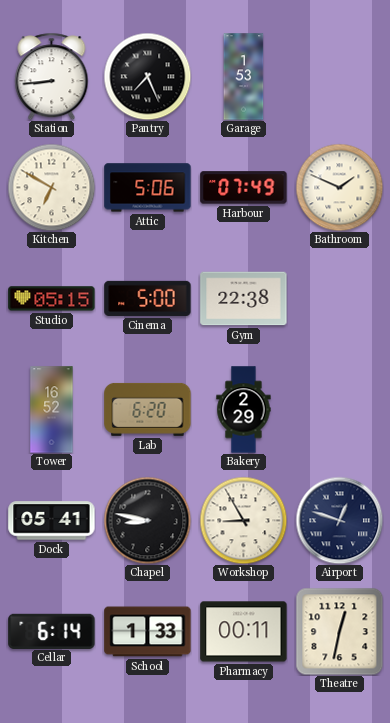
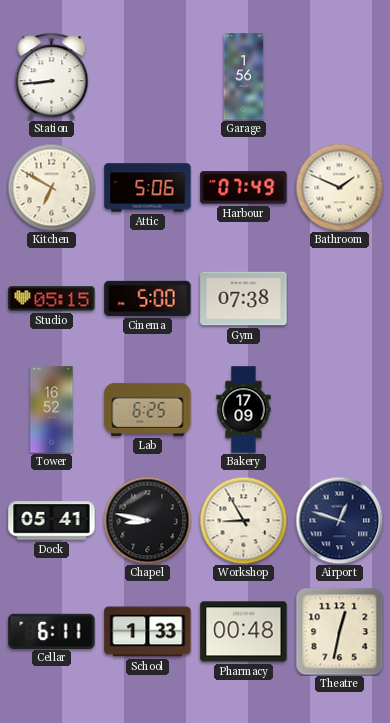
Pantry: 7:26 -> none (147, 76)
Garage: 1:53 -> 1:56 (244, 77)
Gym: 22:38 -> 07:38 (244, 299)
Lab: 6:20 -> 6:25 (148, 409)
Bakery: 2:29 -> 17:09 (244, 410)
Cellar: 6:14 -> 6:11 (52, 631)
Pharmacy: 00:11 -> 00:48 (244, 632)
